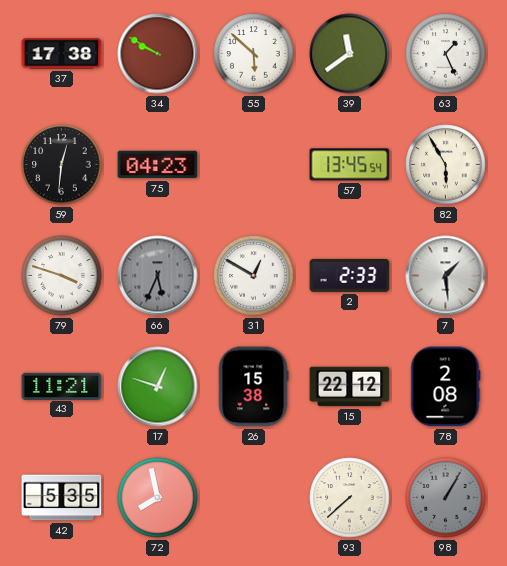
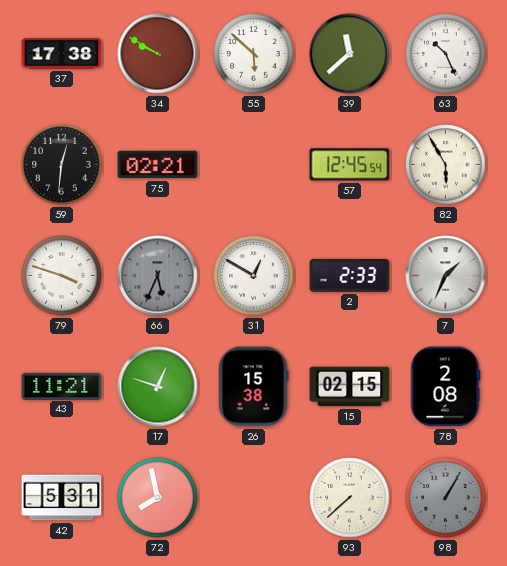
39: 11:39 -> 11:38 (350, 54)
63: 1:26 -> 10:26 (446, 54)
75: 04:23 -> 02:21 (158, 165)
57: 13:45 -> 12:45 (350, 165)
7: 1:29 -> 1:34 (446, 276)
15: 22:12 -> 02:15 (350, 387)
42: 5:35 -> 5:31 (62, 498)
